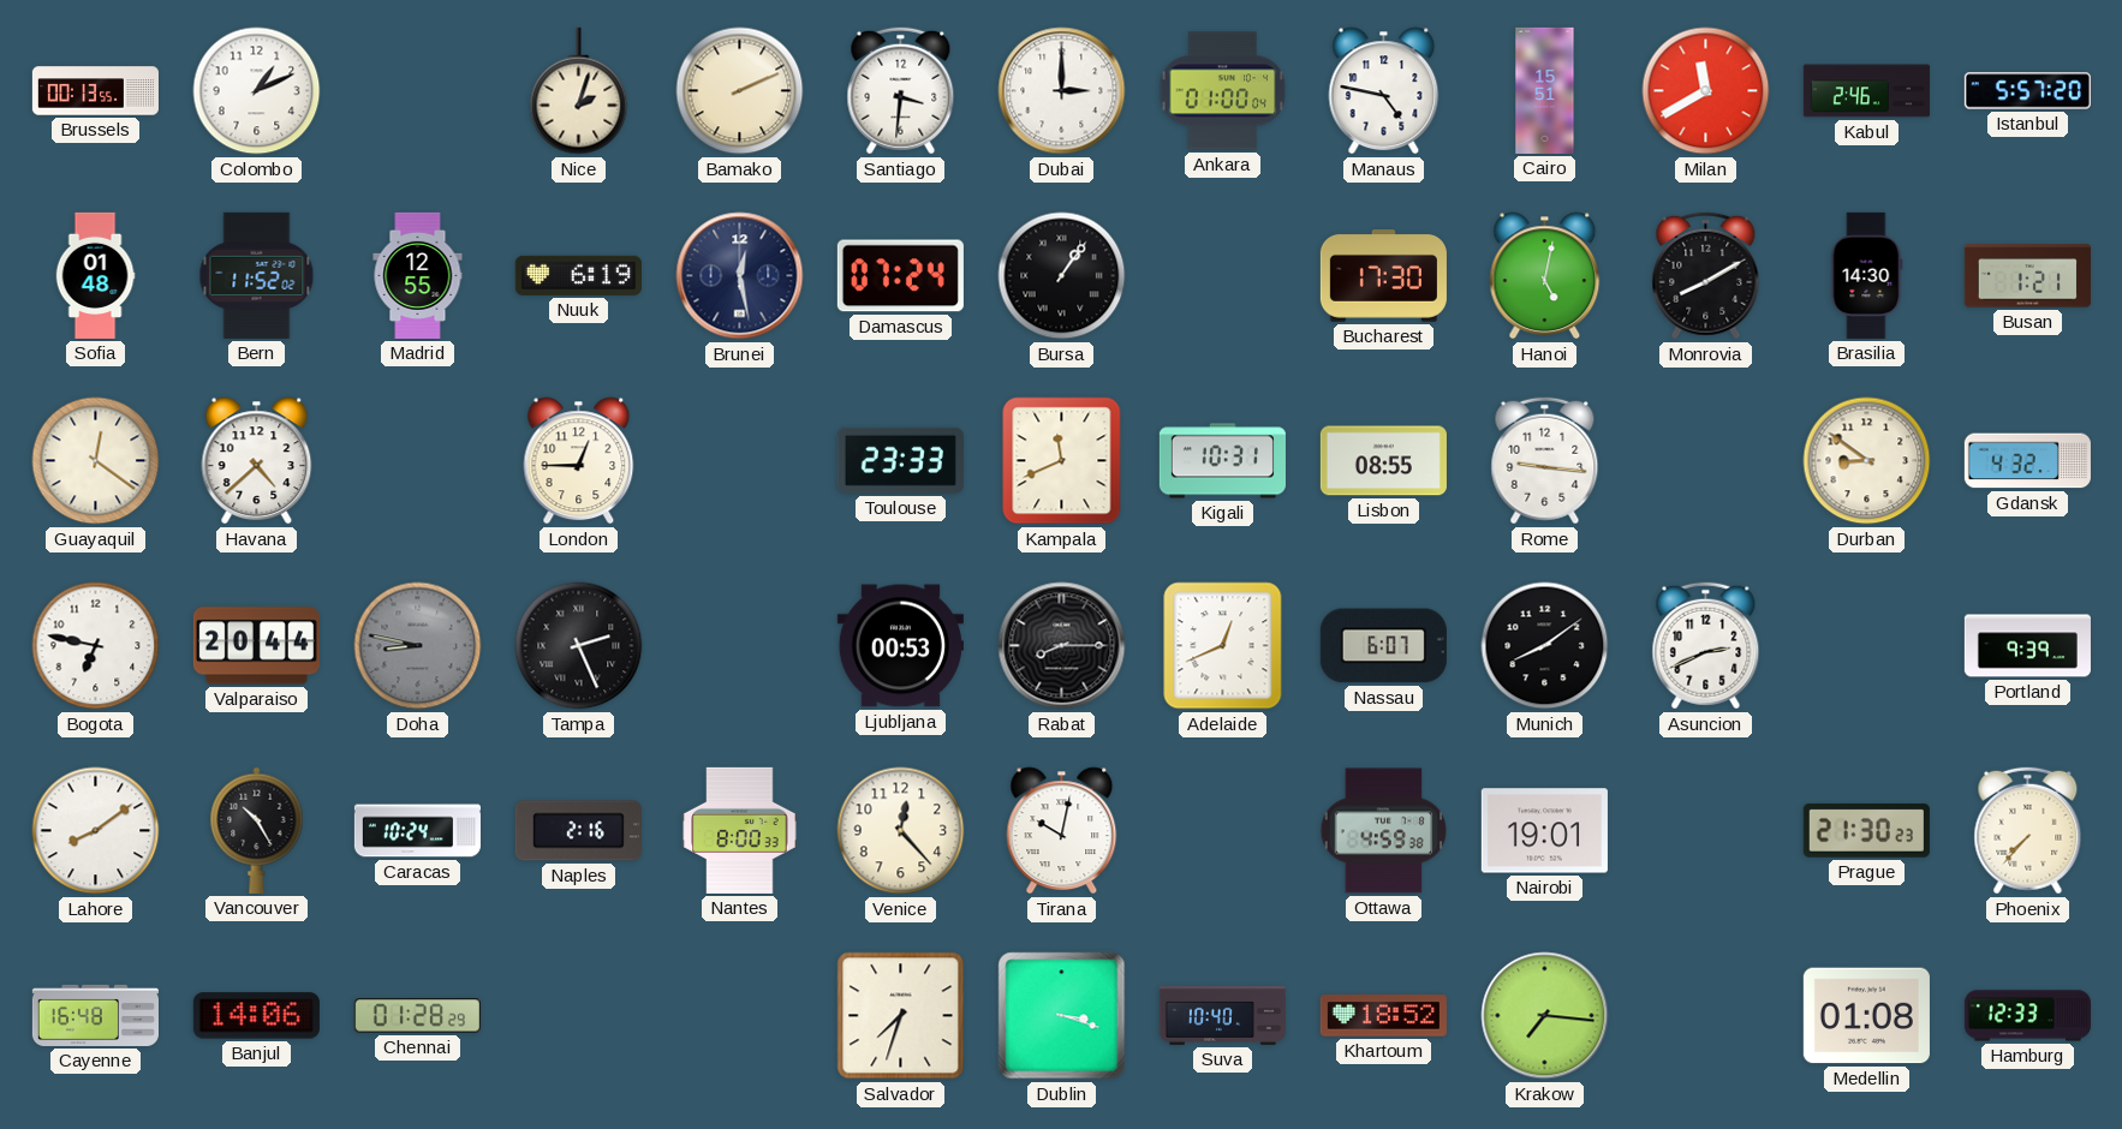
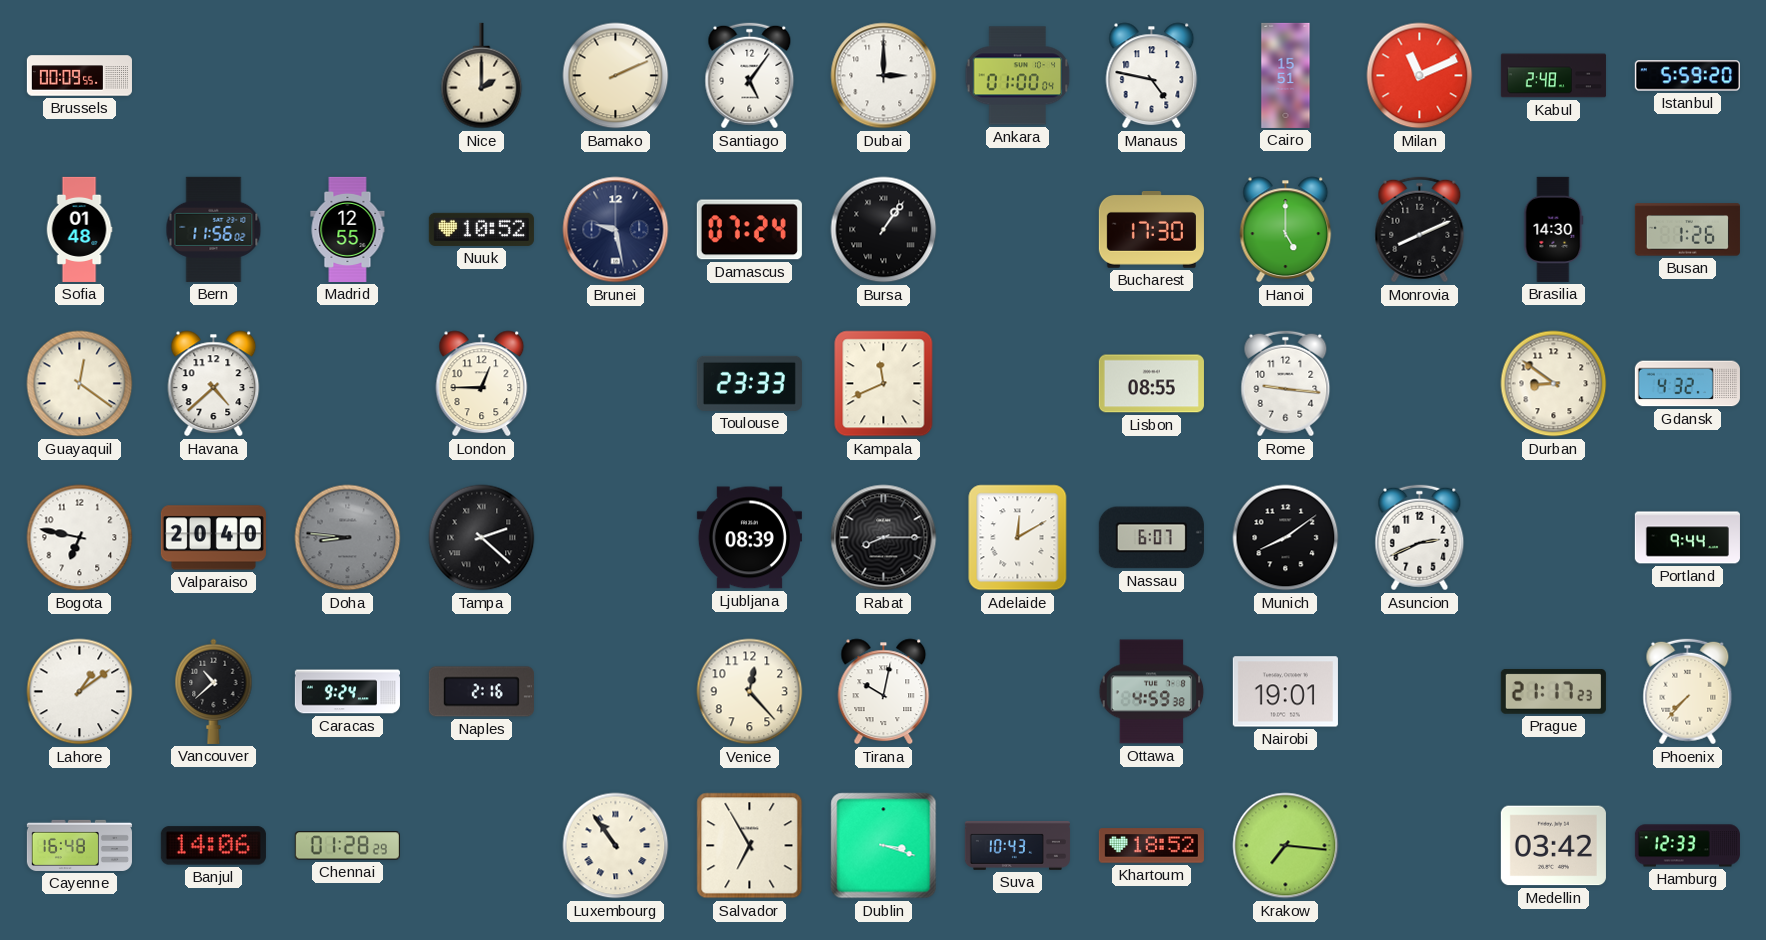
Brussels: 00:13 -> 00:09 (79, 76)
Colombo: 1:11 -> none (257, 91)
Nice: 2:03 -> 2:00 (482, 76)
Santiago: 3:31 -> 5:06 (750, 76)
Milan: 11:40 -> 11:11 (1420, 76)
Kabul: 2:46 -> 2:48 (1553, 76)
Istanbul: 5:57 -> 5:59 (1687, 76)
Bern: 11:52 -> 11:56 (214, 229)
Nuuk: 6:19 -> 10:52 (481, 229)
Brunei: 12:28 -> 9:28 (616, 230)
Hanoi: 5:02 -> 5:00 (1286, 230)
Monrovia: 8:10 -> 8:11 (1420, 230)
Busan: 1:21 -> 1:26 (1687, 230)
Kigali: 10:31 -> none (1222, 461)
Valparaiso: 20:44 -> 20:40 (213, 538)
Doha: 8:47 -> 8:46 (348, 538)
Tampa: 2:26 -> 2:22 (482, 538)
Ljubljana: 00:53 -> 08:39 (749, 538)
Adelaide: 12:41 -> 12:10 (1018, 538)
Portland: 9:39 -> 9:44 (1687, 538)
Lahore: 8:09 -> 1:09 (80, 692)
Vancouver: 10:25 -> 10:38 (214, 691)
Caracas: 10:24 -> 9:24 (347, 692)
Nantes: 8:00 -> none (740, 830)
Prague: 21:30 -> 21:17 (1553, 691)
Luxembourg: none -> 10:54 (616, 846)
Salvador: 7:33 -> 6:55 (750, 846)
Suva: 10:40 -> 10:43 (1017, 845)
Medellin: 01:08 -> 03:42 (1553, 846)
